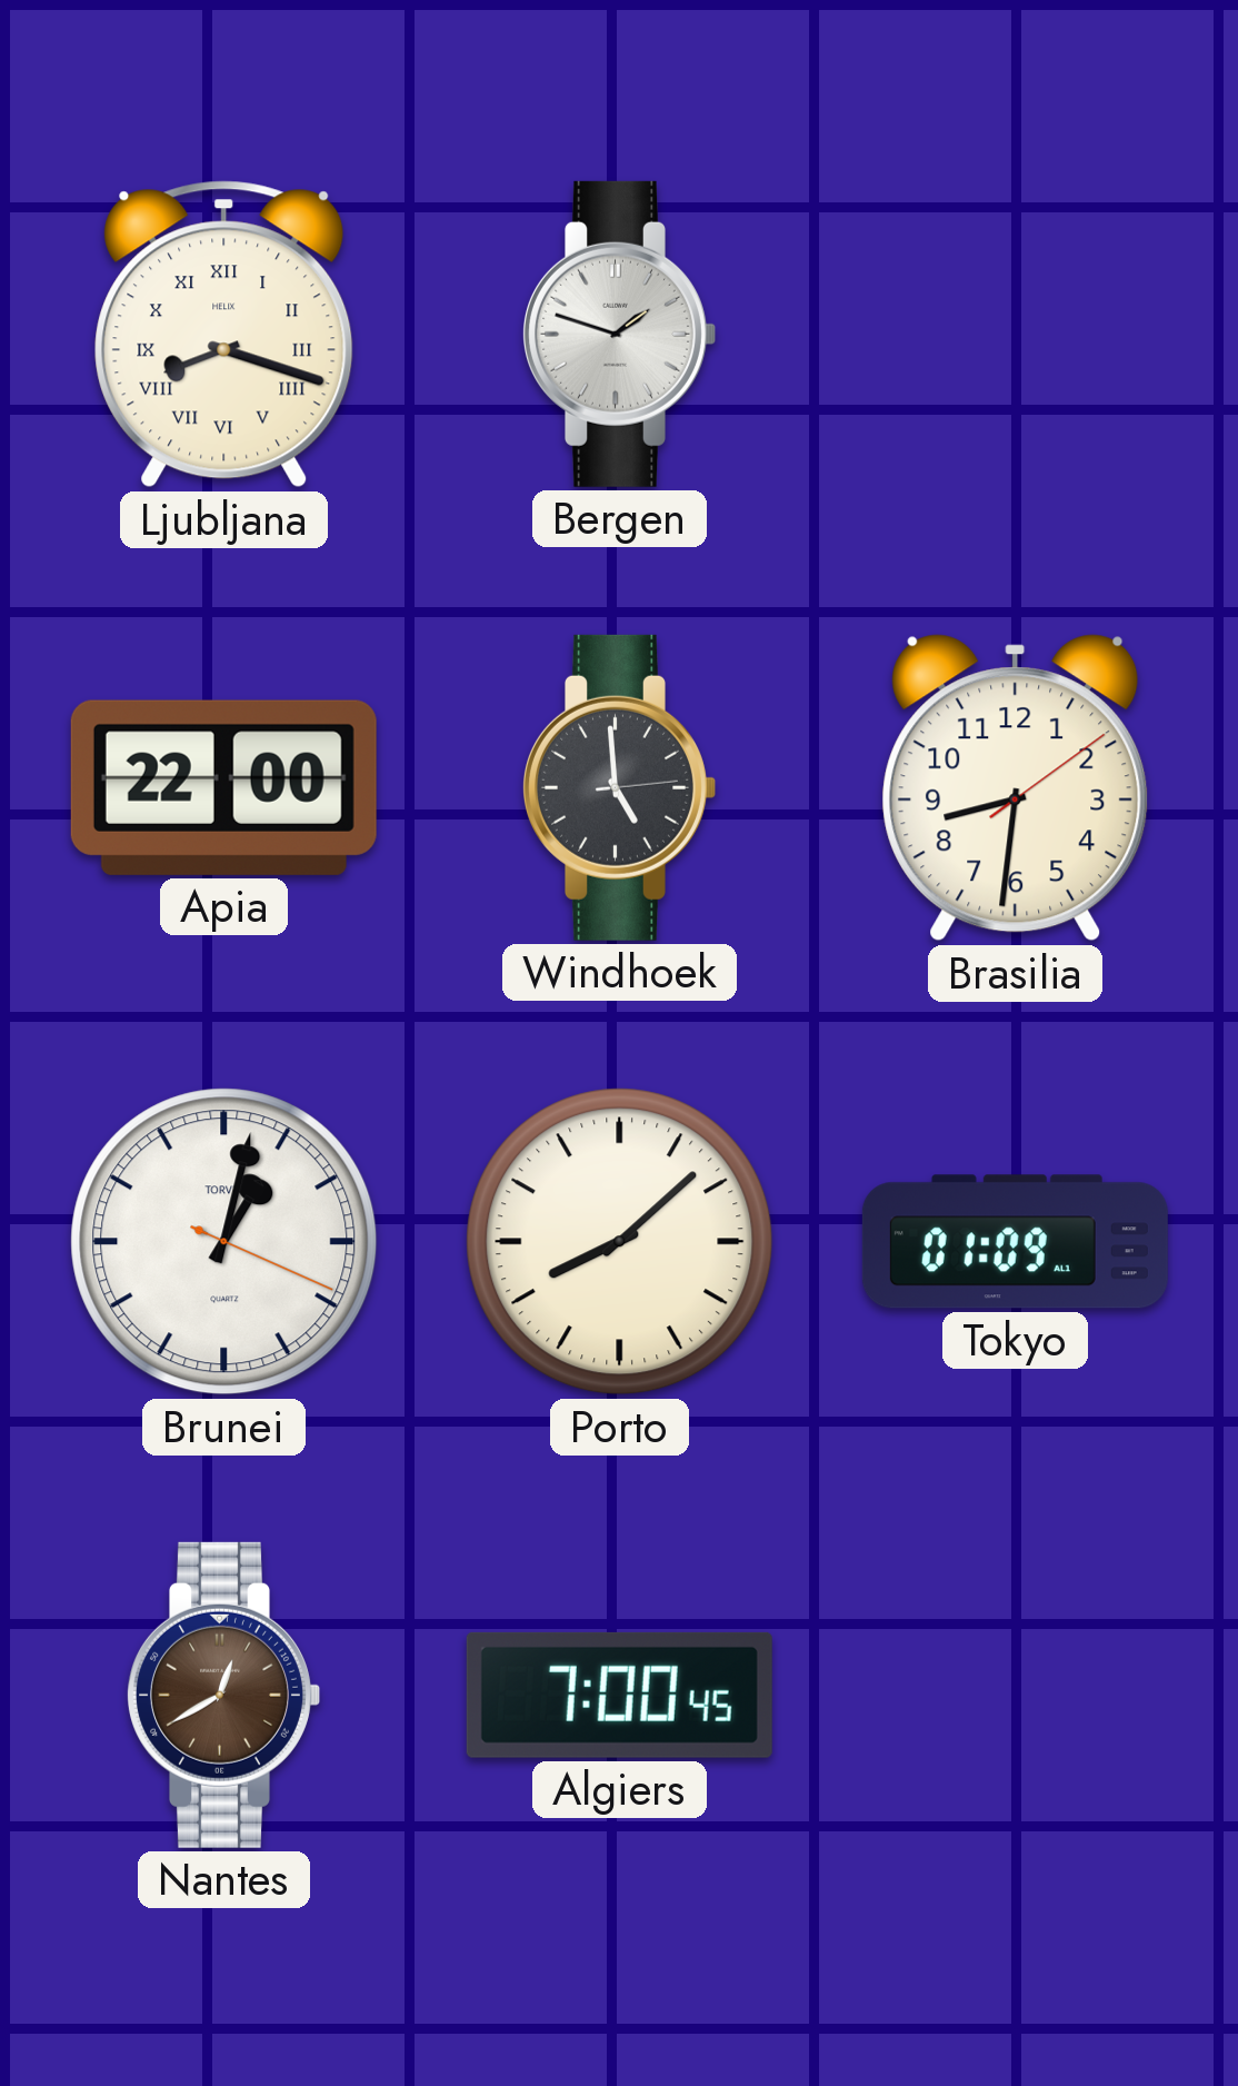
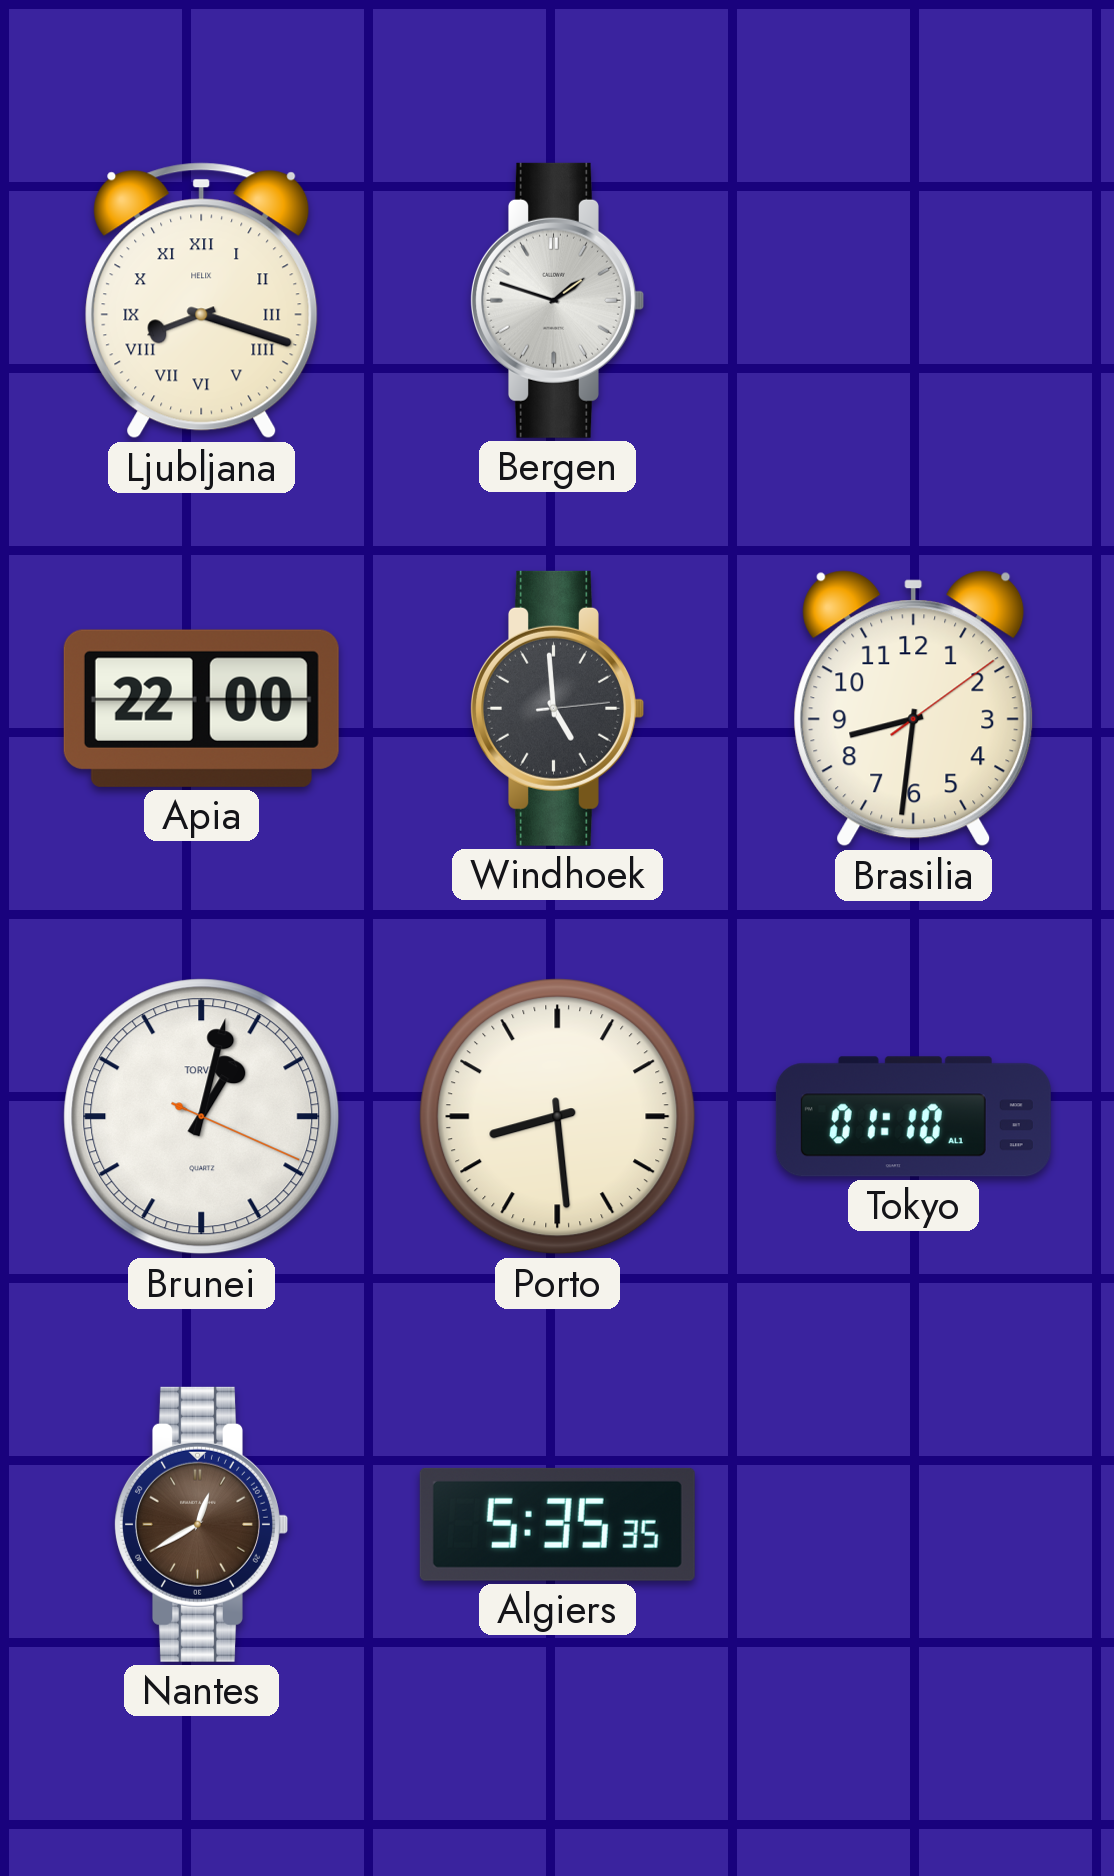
Porto: 8:08 -> 8:29 (558, 1117)
Tokyo: 01:09 -> 01:10 (913, 1117)
Algiers: 7:00 -> 5:35 (557, 1524)
